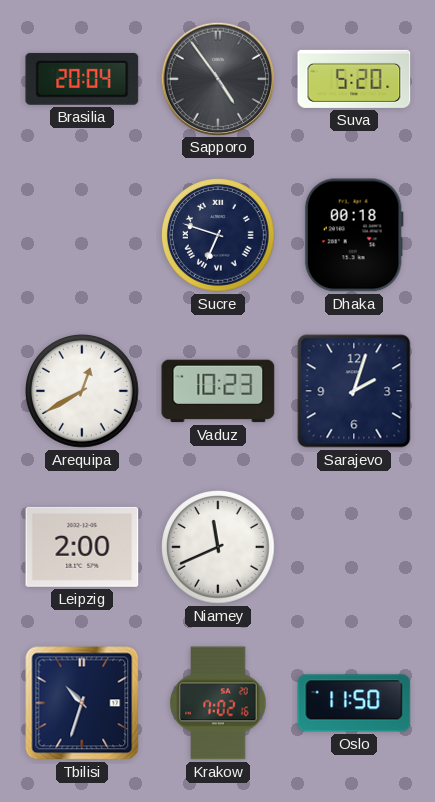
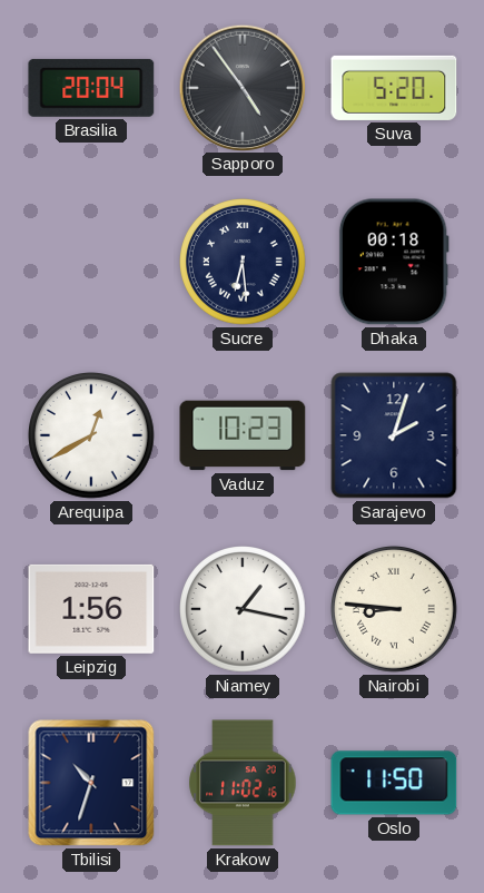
Sucre: 6:48 -> 6:29 (243, 262)
Leipzig: 2:00 -> 1:56 (91, 609)
Niamey: 11:41 -> 1:17 (243, 609)
Nairobi: none -> 8:46 (394, 609)
Krakow: 7:02 -> 11:02 (243, 783)
